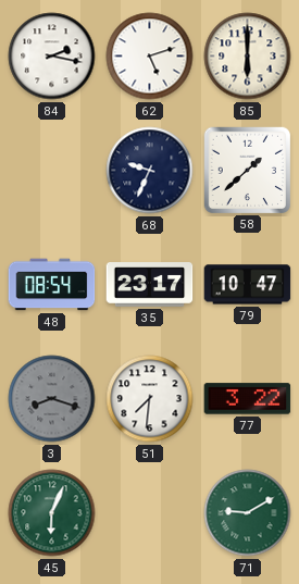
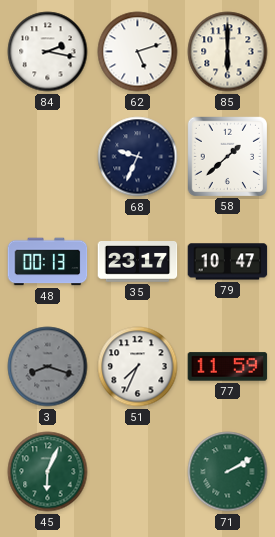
48: 08:54 -> 00:13 (48, 262)
51: 7:31 -> 7:34 (138, 367)
77: 3:22 -> 11:59 (228, 367)
71: 9:10 -> 2:10 (228, 472)
